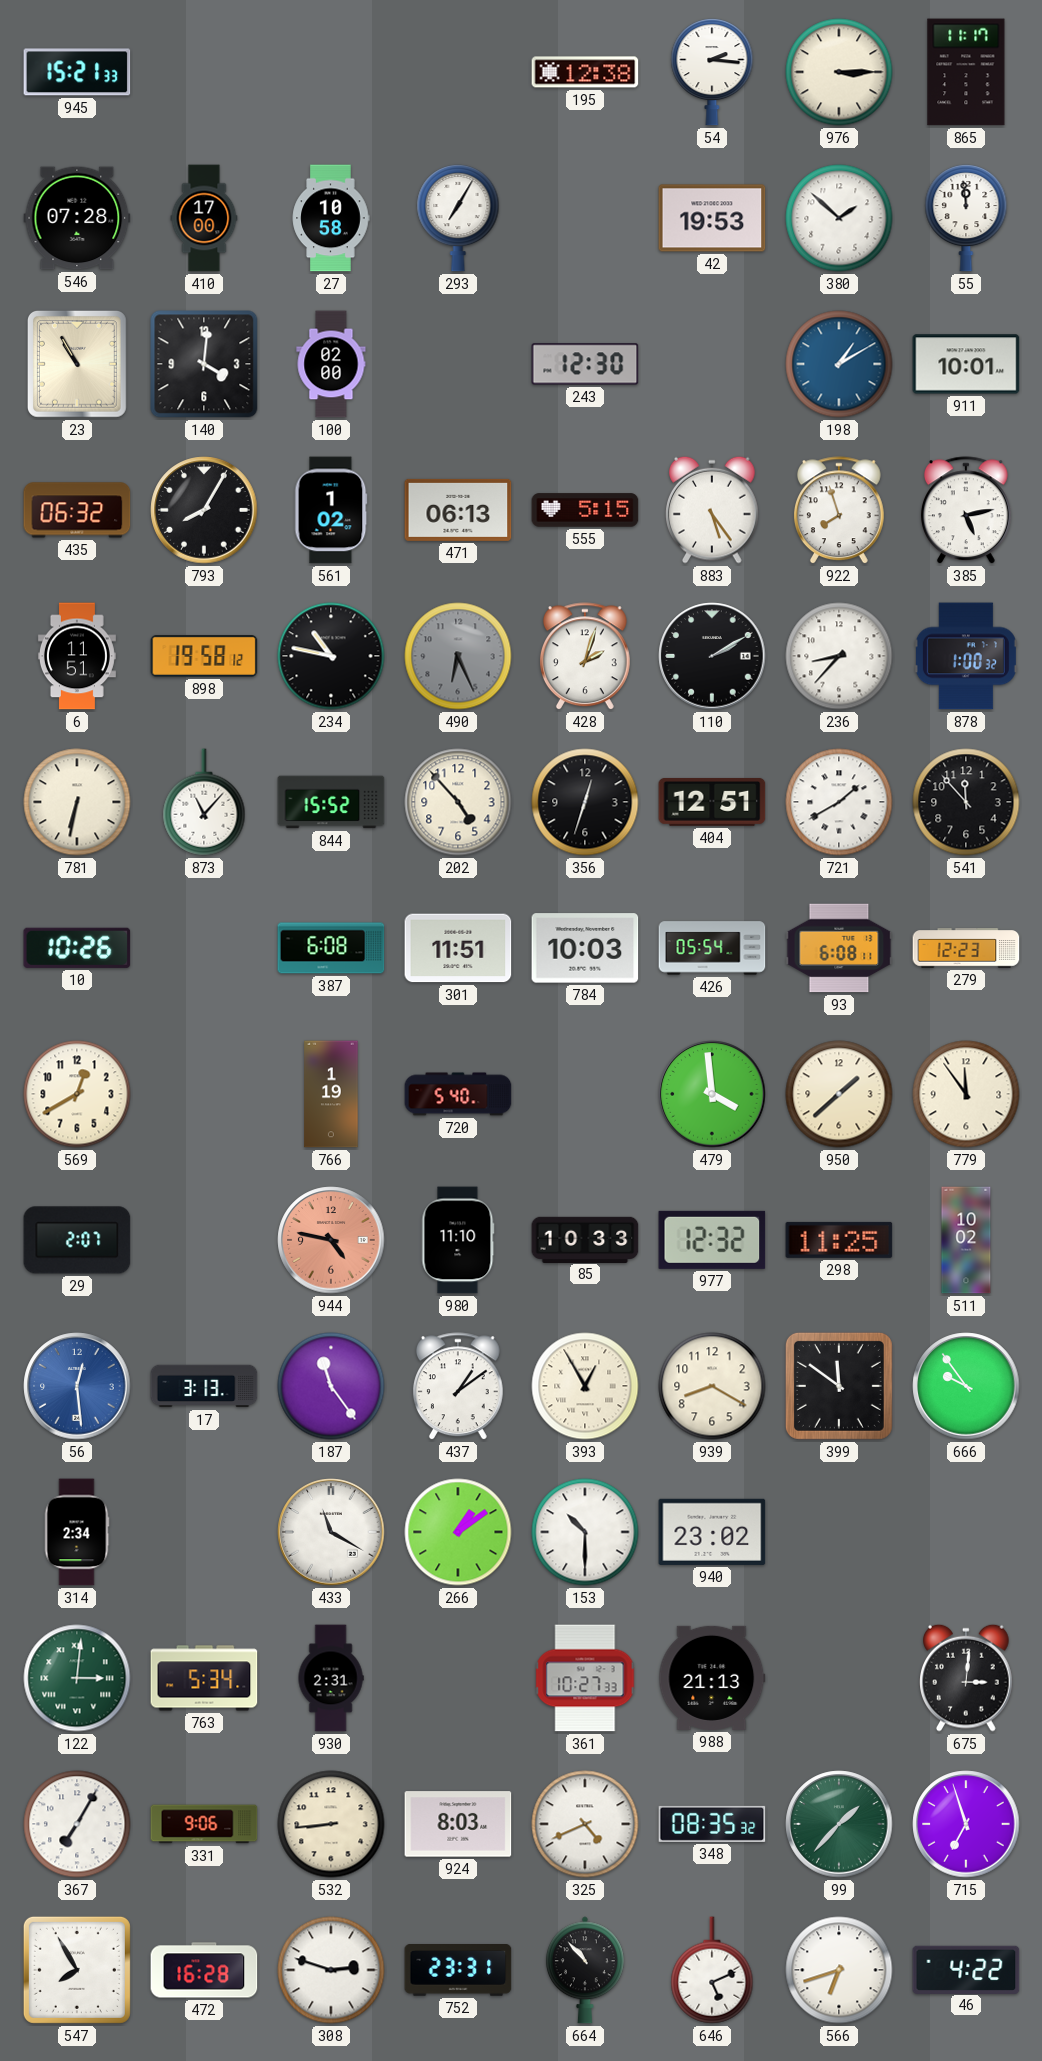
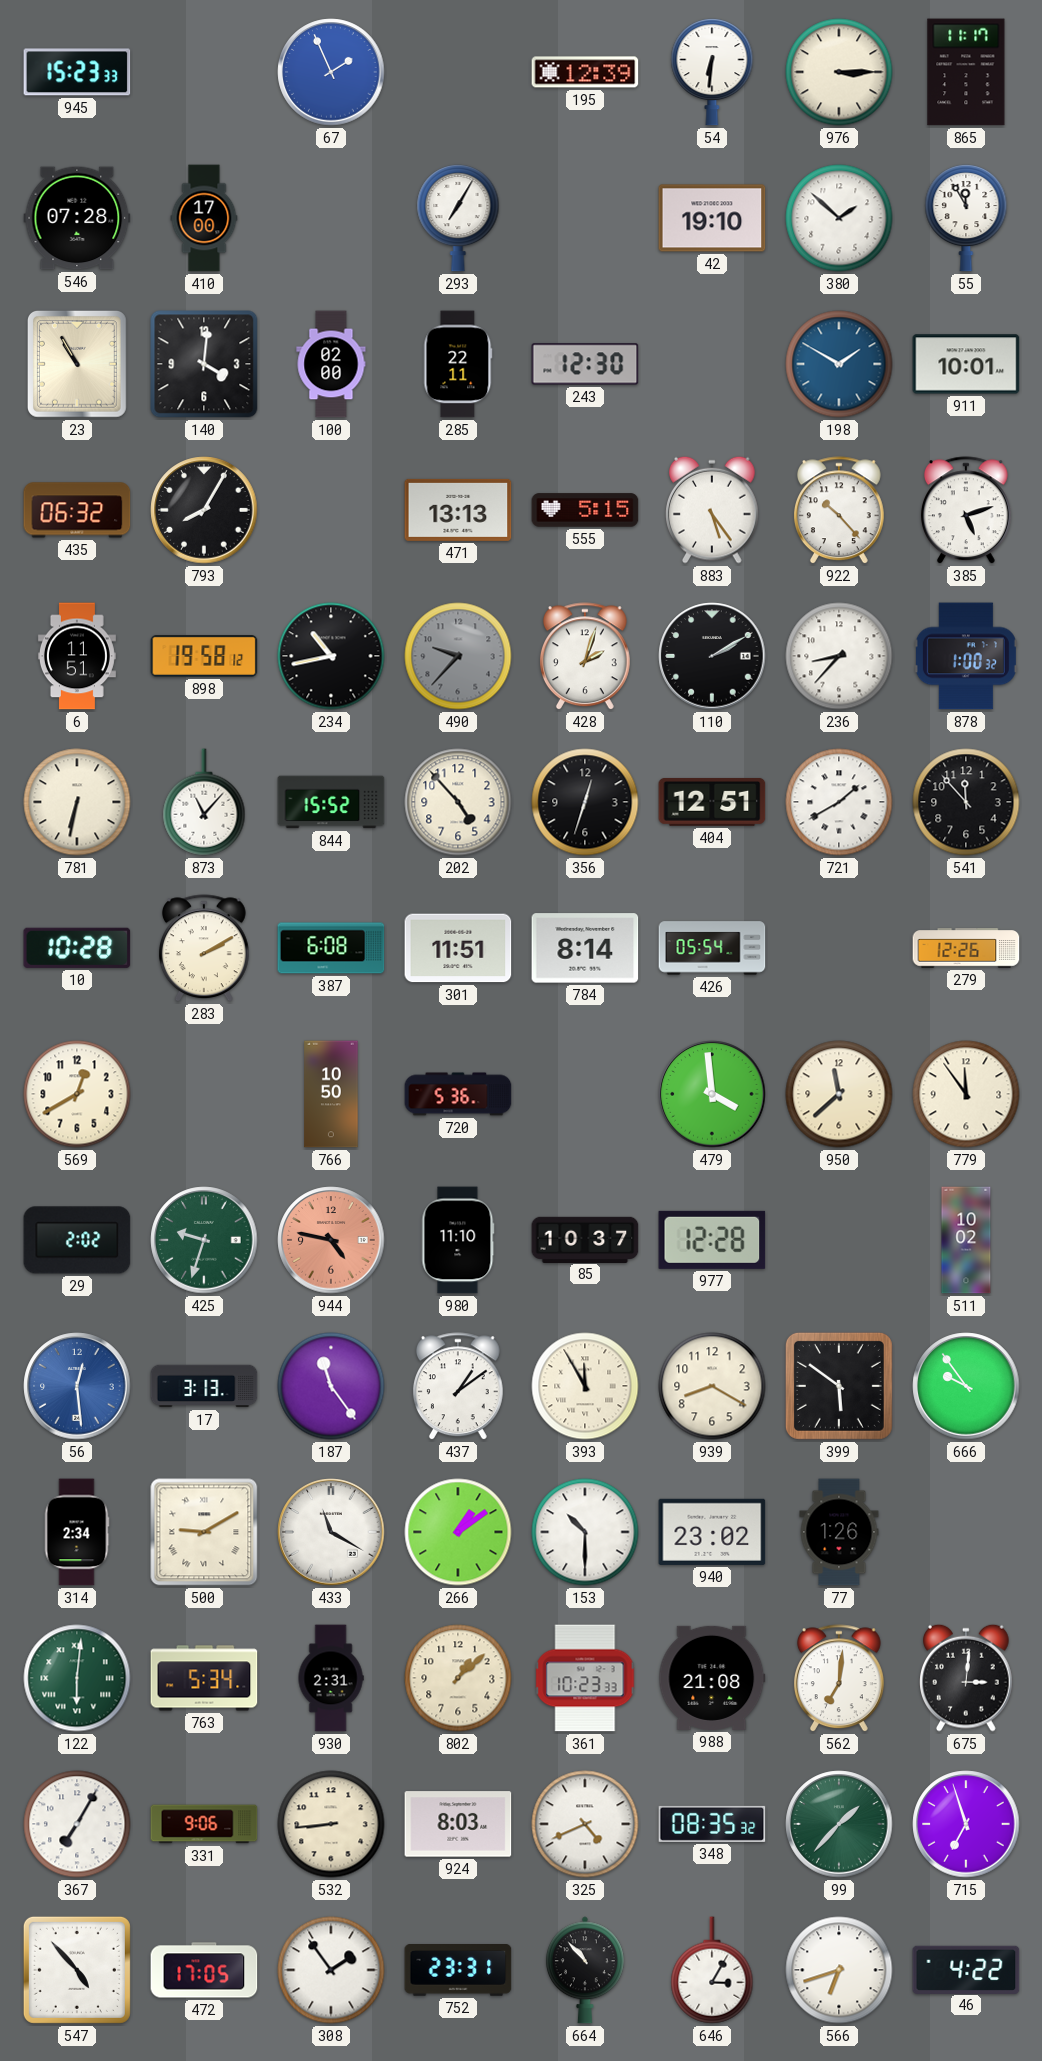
945: 15:21 -> 15:23 (77, 72)
67: none -> 1:56 (331, 72)
195: 12:38 -> 12:39 (585, 72)
54: 2:16 -> 6:31 (712, 73)
27: 10:58 -> none (331, 218)
42: 19:53 -> 19:10 (712, 218)
55: 11:59 -> 11:55 (966, 219)
285: none -> 22:11 (458, 364)
198: 1:10 -> 1:50 (839, 364)
561: 1:02 -> none (331, 510)
471: 06:13 -> 13:13 (458, 510)
922: 7:57 -> 10:23 (839, 511)
385: 5:13 -> 5:12 (966, 511)
234: 10:47 -> 10:43 (331, 656)
490: 6:26 -> 9:37 (458, 656)
10: 10:26 -> 10:28 (77, 948)
283: none -> 2:10 (204, 949)
784: 10:03 -> 8:14 (585, 948)
93: 6:08 -> none (839, 948)
279: 12:23 -> 12:26 (966, 948)
766: 1:19 -> 10:50 (331, 1094)
720: 5:40 -> 5:36 (458, 1094)
950: 1:38 -> 11:38 (839, 1094)
29: 2:07 -> 2:02 (77, 1240)
425: none -> 9:33 (204, 1240)
85: 10:33 -> 10:37 (585, 1239)
977: 12:32 -> 12:28 (712, 1240)
298: 11:25 -> none (839, 1240)
393: 12:55 -> 11:55 (585, 1386)
399: 11:51 -> 5:51 (839, 1386)
500: none -> 9:10 (204, 1532)
77: none -> 1:26 (839, 1532)
122: 3:01 -> 6:01 (77, 1678)
802: none -> 1:08 (458, 1678)
361: 10:27 -> 10:23 (585, 1678)
988: 21:13 -> 21:08 (712, 1678)
562: none -> 7:01 (839, 1679)
547: 7:55 -> 4:53 (77, 1970)
472: 16:28 -> 17:05 (204, 1970)
308: 2:48 -> 1:54 (331, 1970)
646: 5:11 -> 3:05 (712, 1970)
